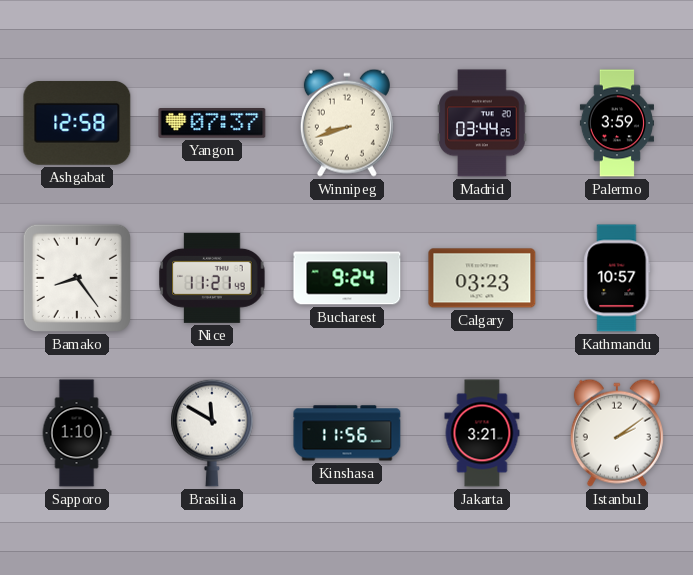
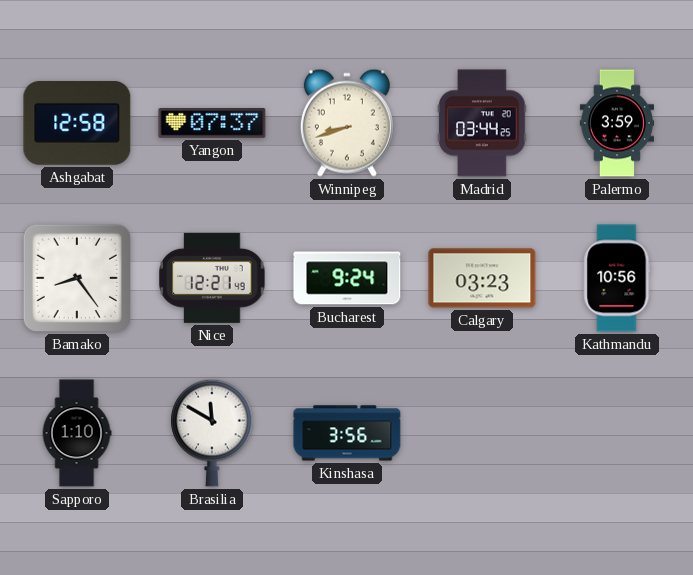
Nice: 11:21 -> 12:21 (212, 278)
Kathmandu: 10:57 -> 10:56 (617, 278)
Kinshasa: 11:56 -> 3:56 (347, 433)
Jakarta: 3:21 -> none (482, 433)
Istanbul: 2:09 -> none (617, 433)
